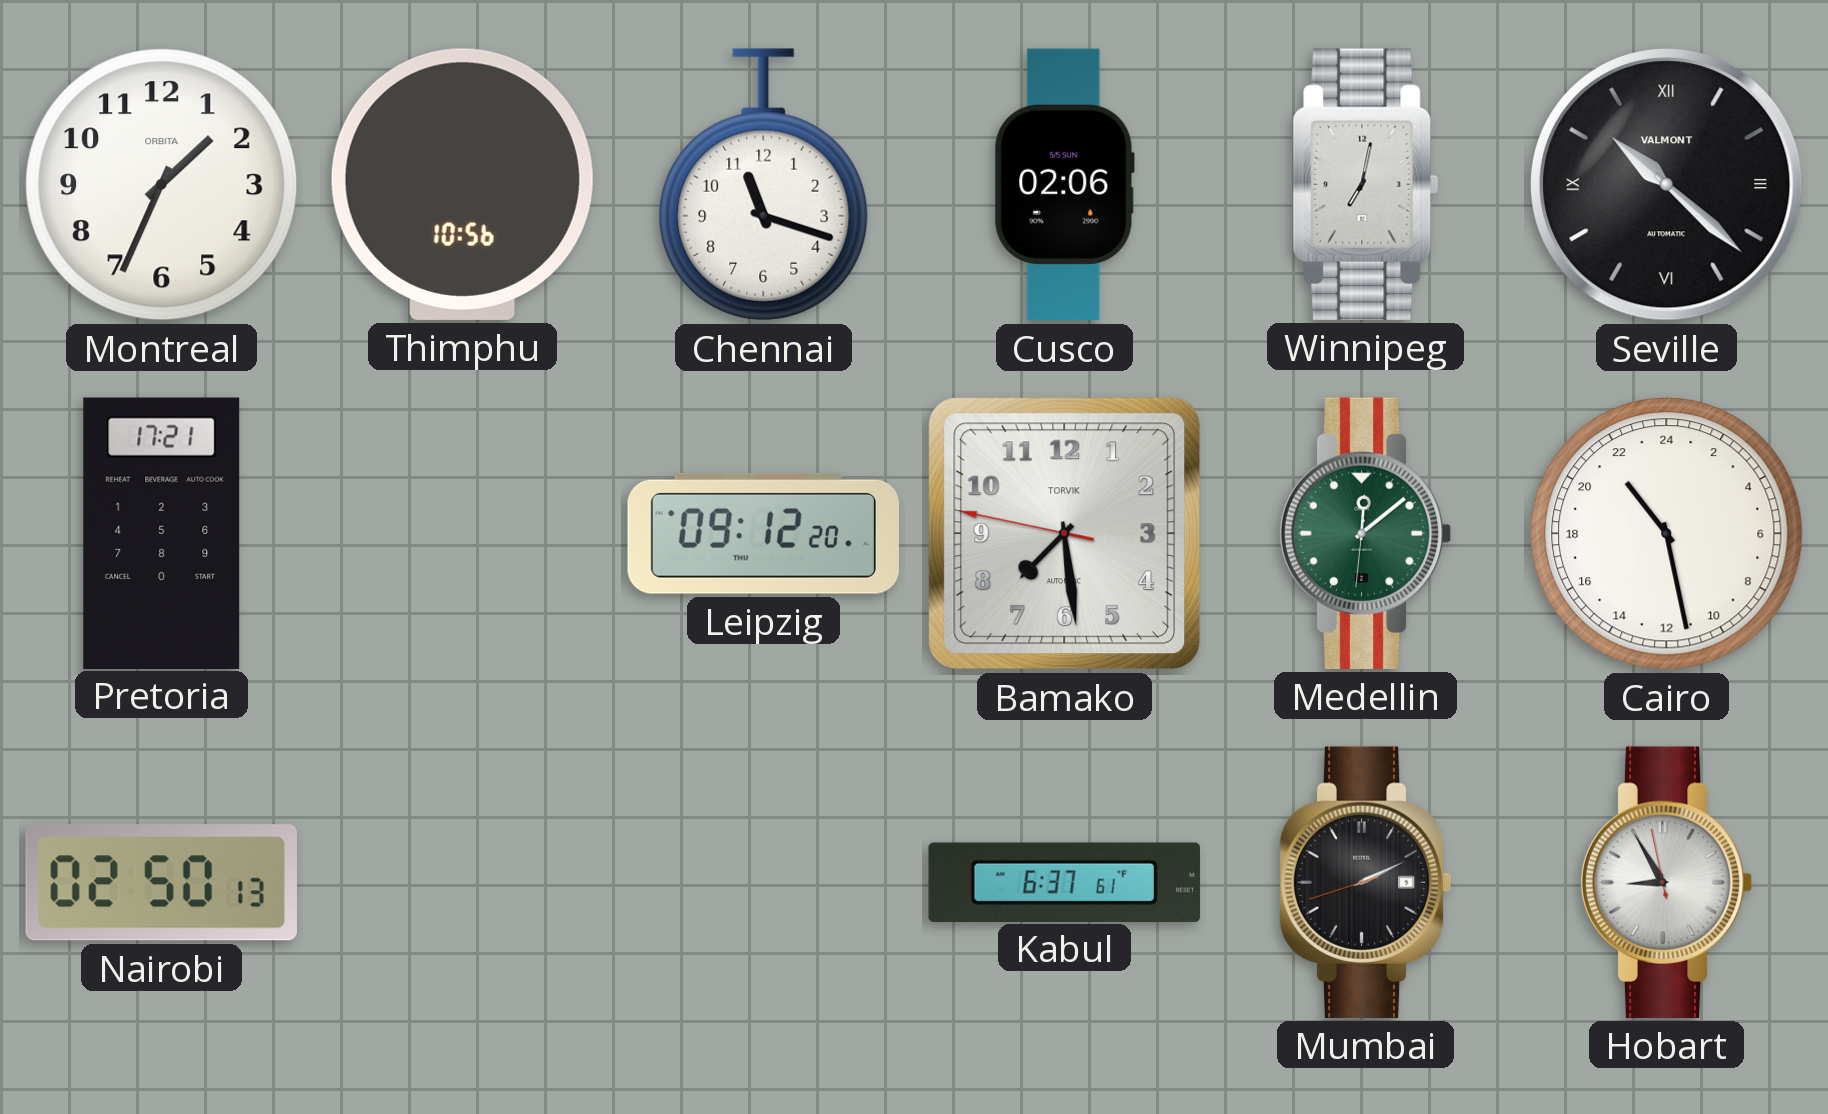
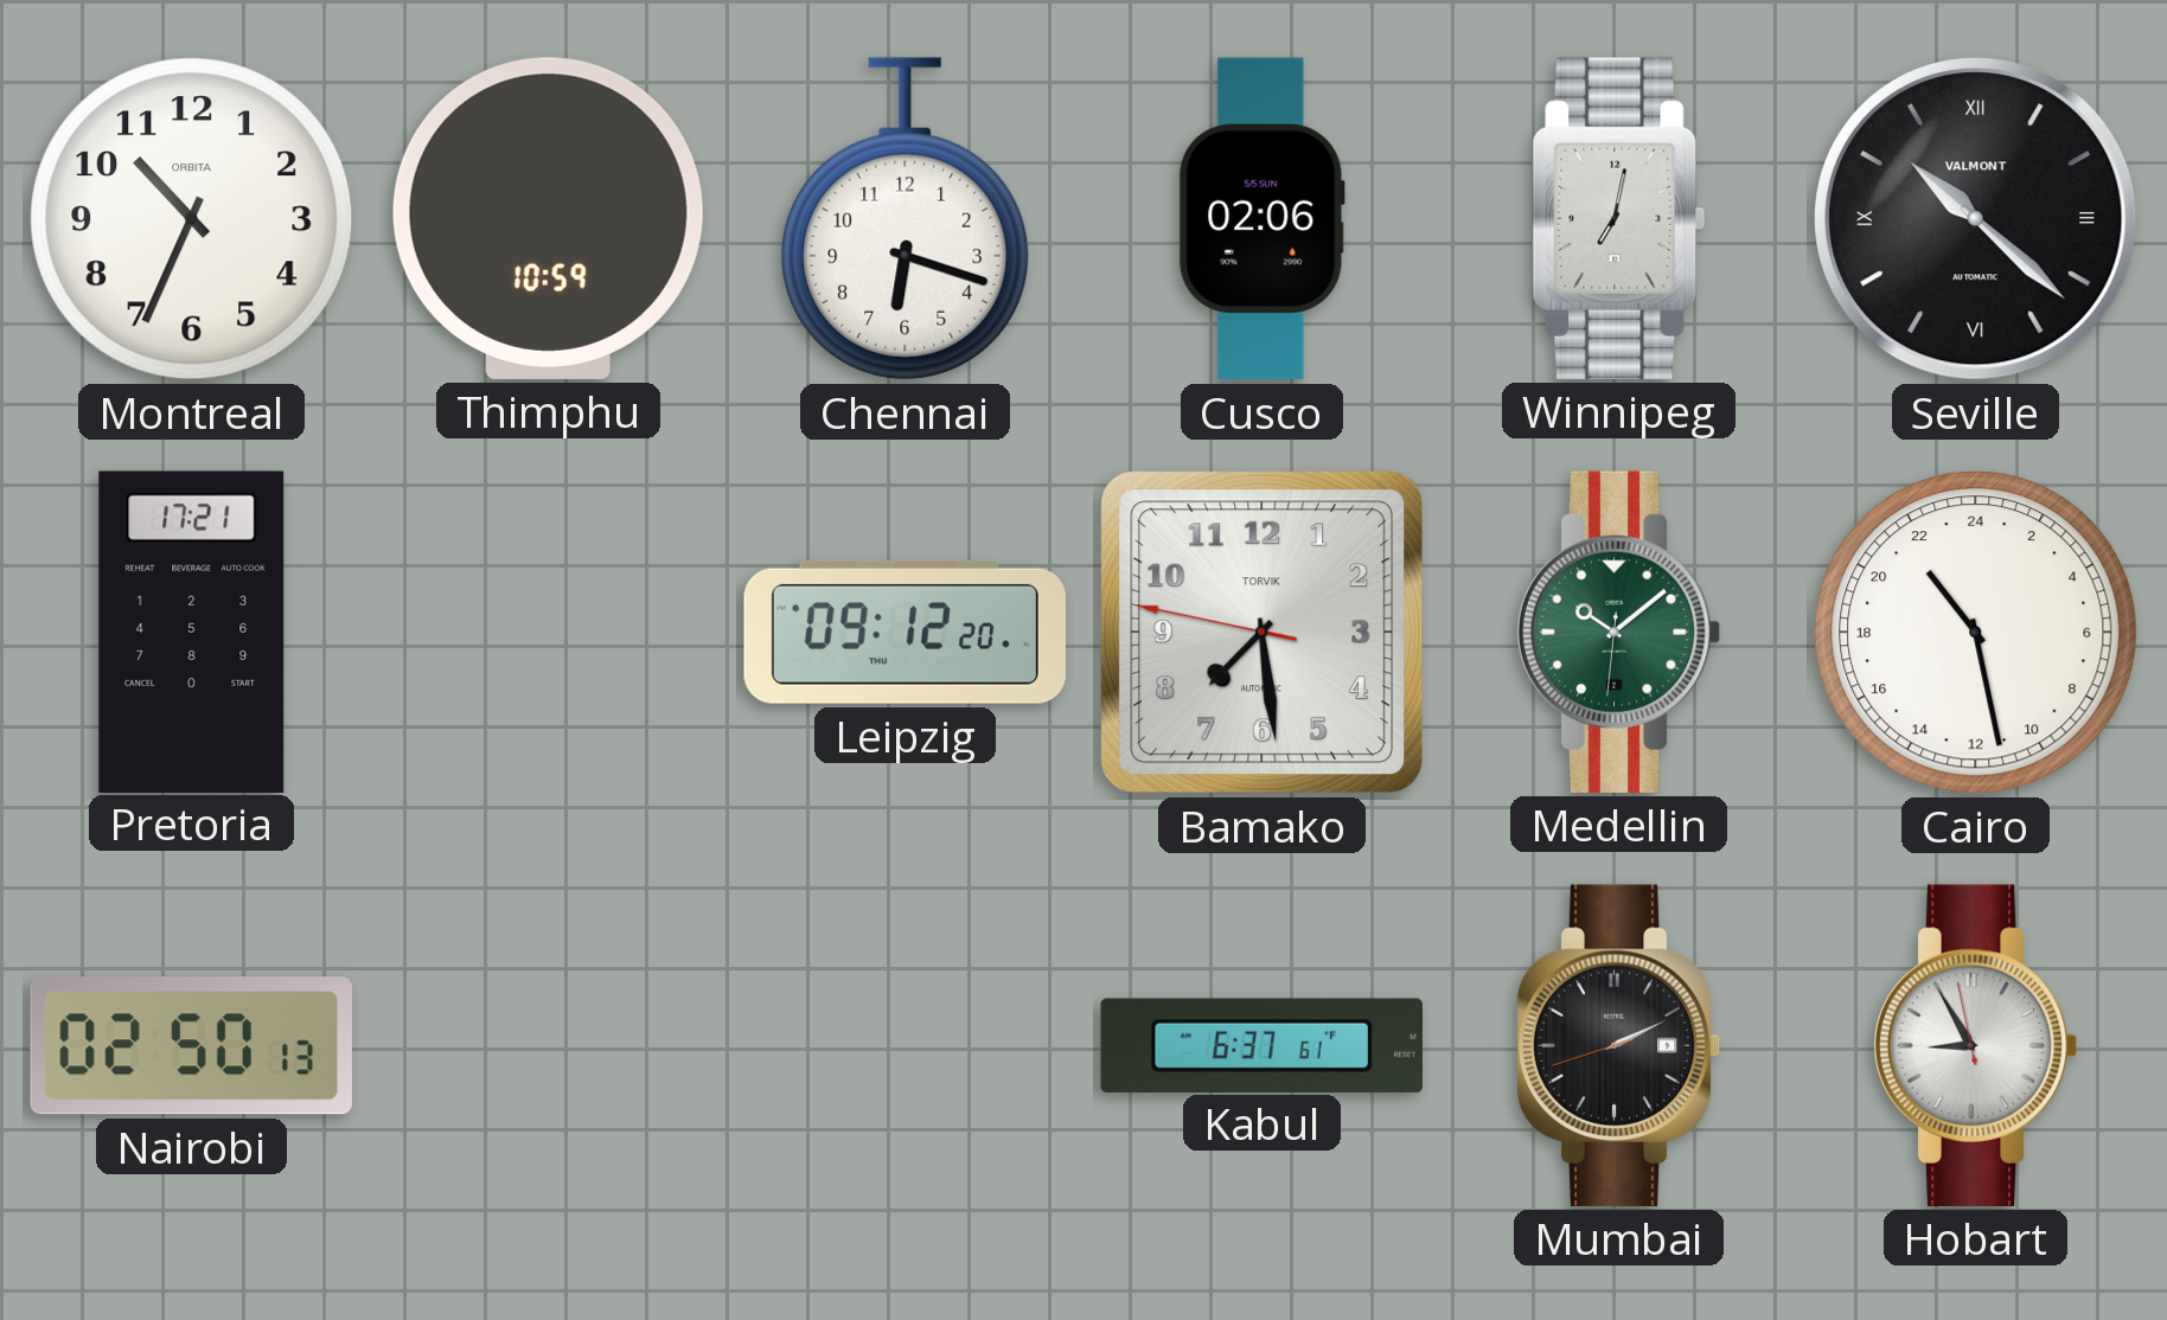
Montreal: 1:34 -> 10:34 (192, 219)
Thimphu: 10:56 -> 10:59 (548, 218)
Chennai: 11:18 -> 6:18 (906, 219)
Medellin: 12:08 -> 10:08 (1618, 632)
